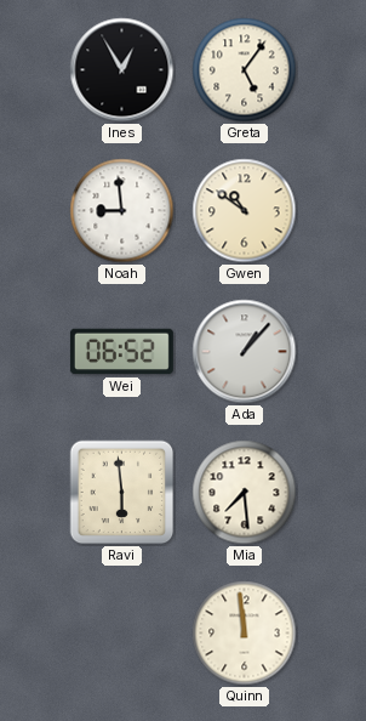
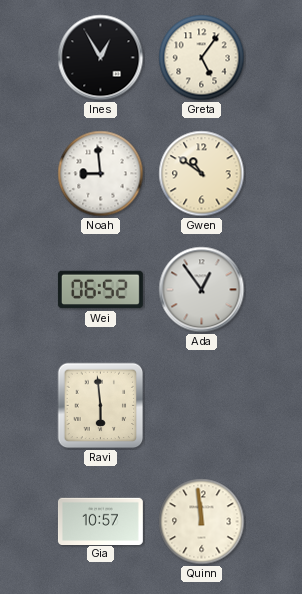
Ada: 1:07 -> 12:54 (202, 290)
Mia: 7:29 -> none (245, 493)
Gia: none -> 10:57 (100, 521)
